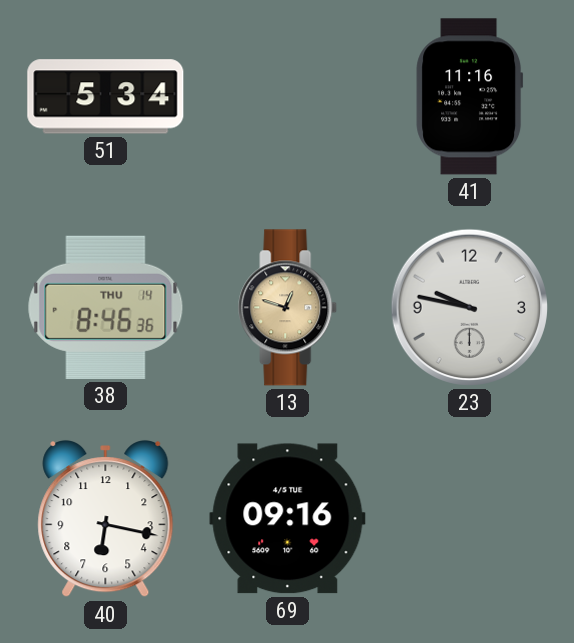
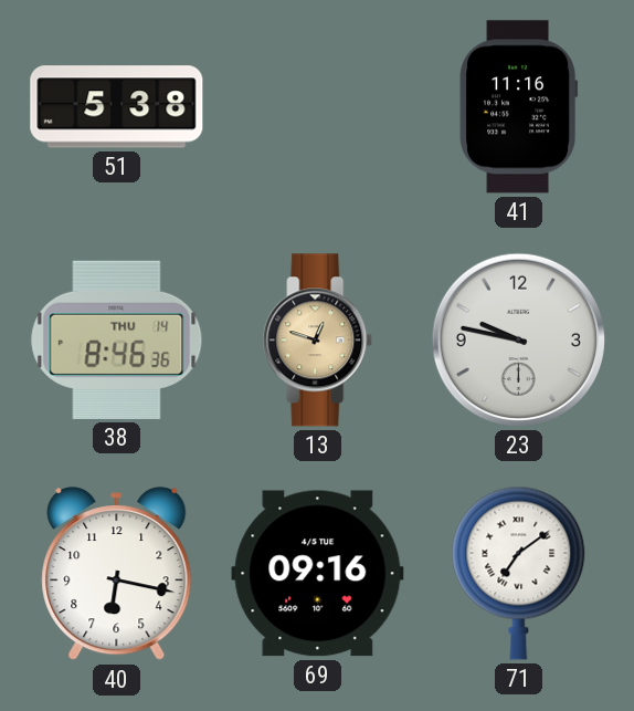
51: 5:34 -> 5:38 (117, 107)
71: none -> 7:09 (519, 573)
